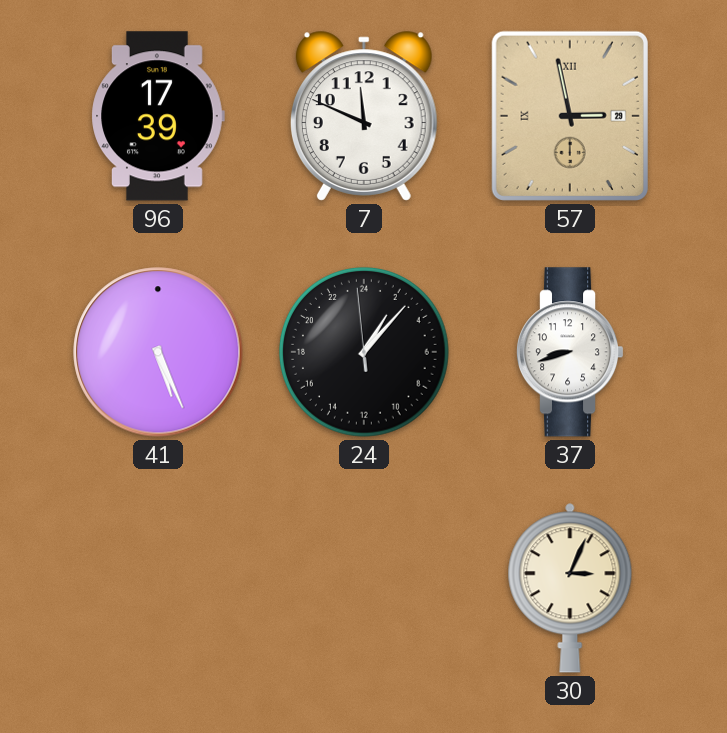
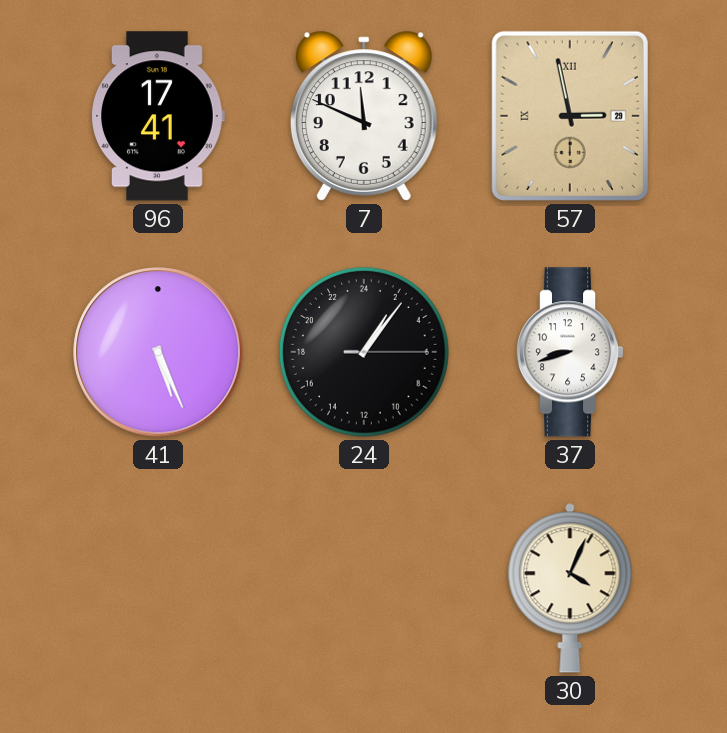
96: 17:39 -> 17:41 (158, 116)
24: 2:06:59 -> 2:06:15 (364, 352)
30: 3:04 -> 4:04 (570, 588)
